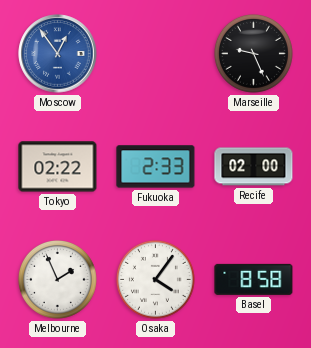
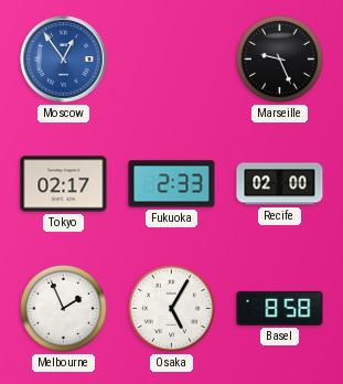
Tokyo: 02:22 -> 02:17 (64, 184)
Osaka: 4:06 -> 5:05 (171, 308)
